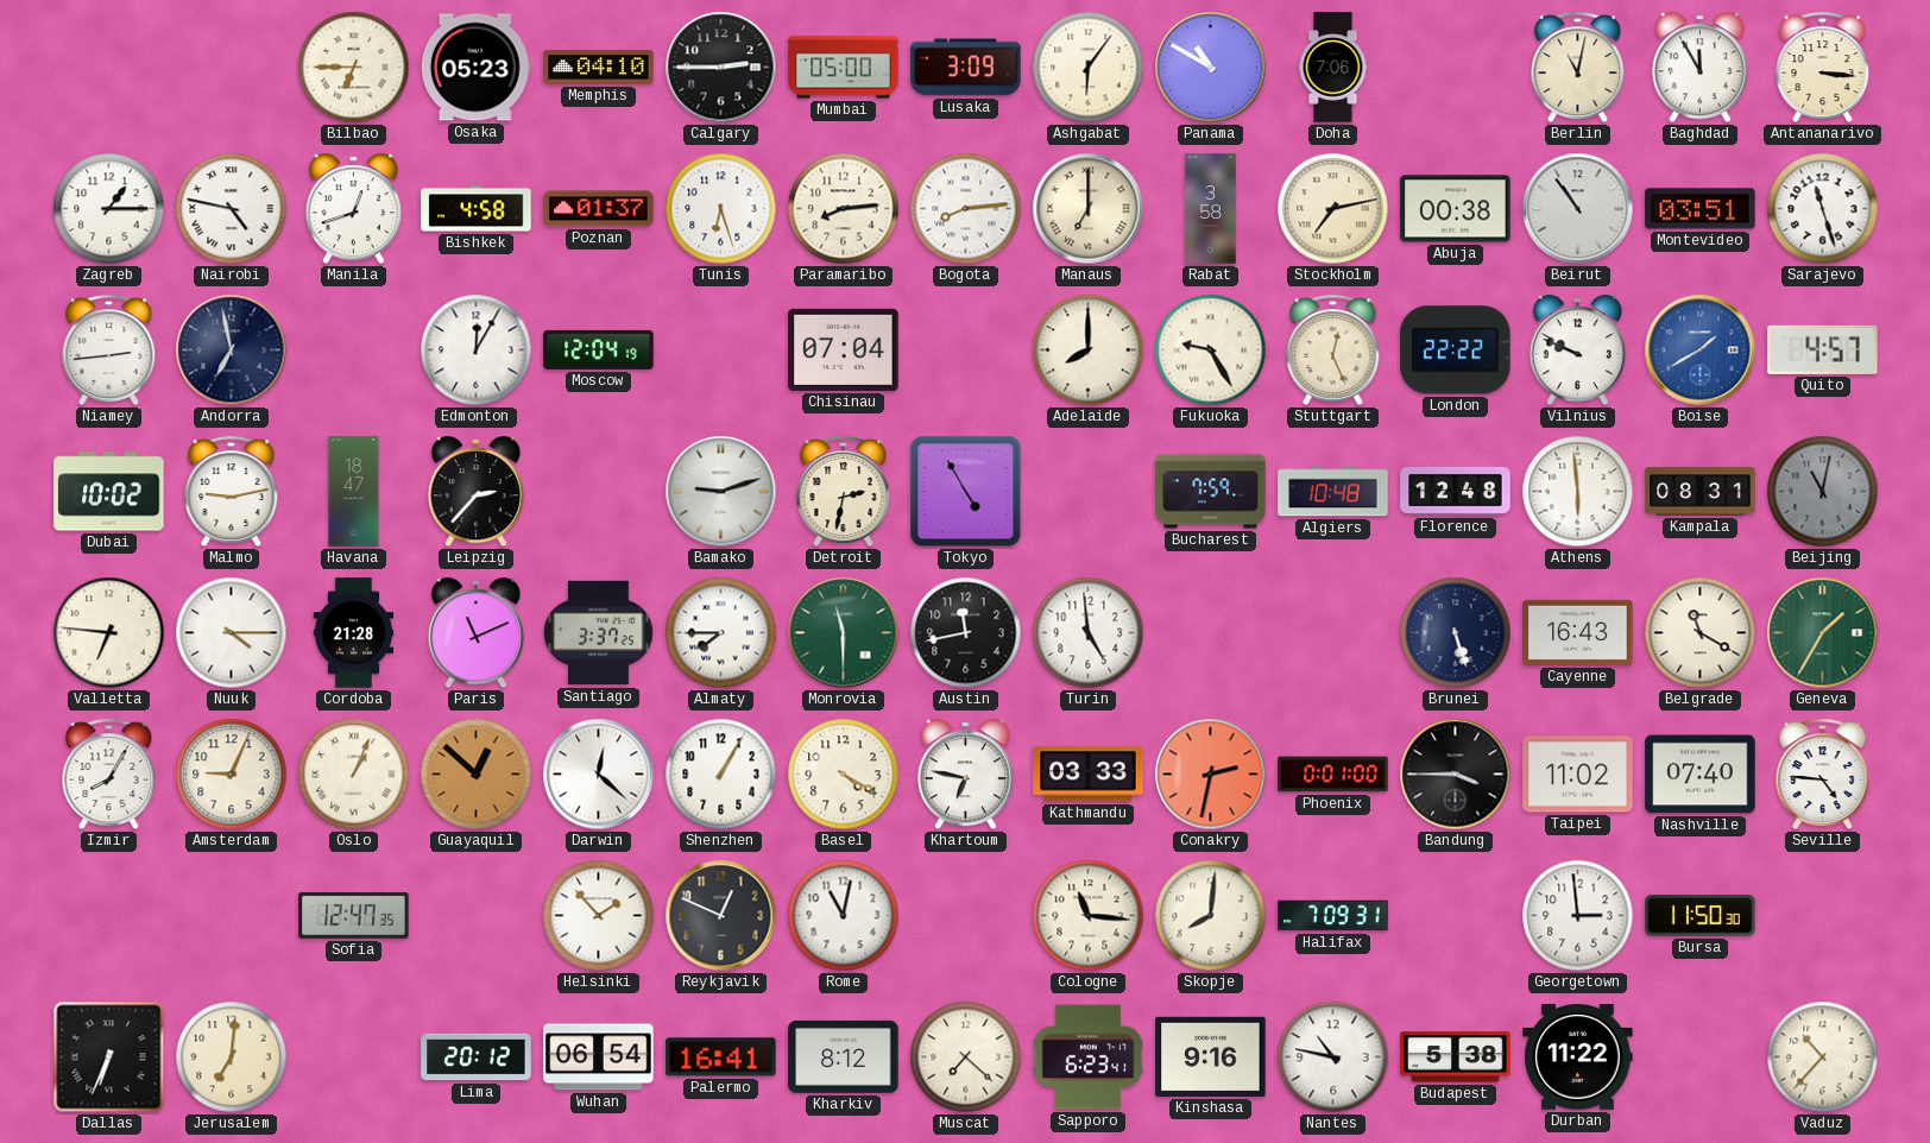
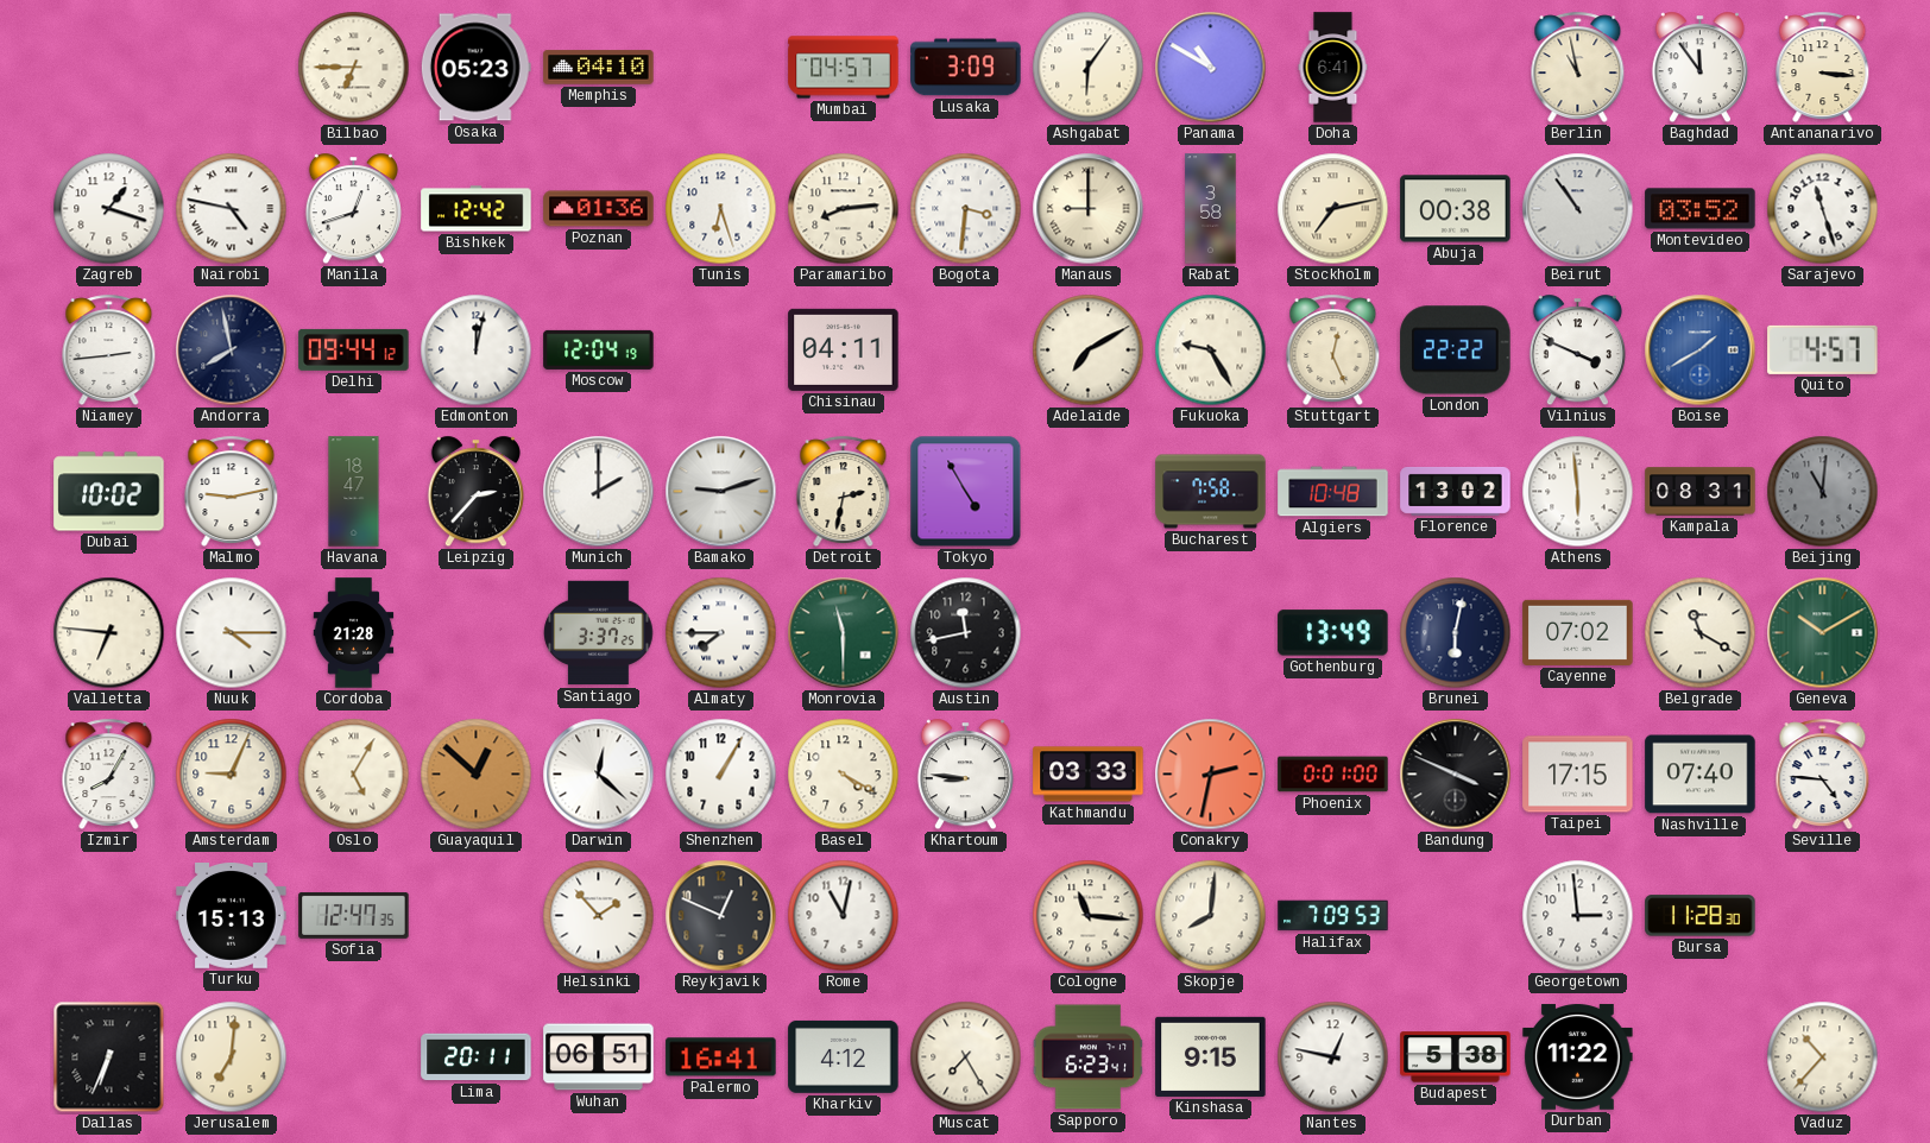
Calgary: 2:45 -> none (721, 68)
Mumbai: 05:00 -> 04:57 (844, 68)
Doha: 7:06 -> 6:41 (1333, 68)
Berlin: 11:02 -> 10:58 (1578, 68)
Baghdad: 11:55 -> 11:54 (1699, 68)
Zagreb: 1:15 -> 1:18 (109, 209)
Bishkek: 4:58 -> 12:42 (477, 209)
Poznan: 01:37 -> 01:36 (599, 209)
Bogota: 8:14 -> 3:31 (966, 209)
Manaus: 7:00 -> 9:00 (1089, 209)
Montevideo: 03:51 -> 03:52 (1701, 209)
Andorra: 6:58 -> 7:58 (232, 351)
Delhi: none -> 09:44 (354, 349)
Edmonton: 12:05 -> 12:02 (477, 351)
Chisinau: 07:04 -> 04:11 (844, 349)
Adelaide: 8:00 -> 7:10 (1089, 351)
Vilnius: 9:49 -> 3:49 (1577, 351)
Munich: none -> 2:00 (599, 492)
Bucharest: 7:59 -> 7:58 (1211, 492)
Florence: 12:48 -> 13:02 (1456, 491)
Beijing: 11:02 -> 11:01 (1823, 492)
Paris: 11:11 -> none (475, 633)
Turin: 4:59 -> none (1089, 633)
Gothenburg: none -> 13:49 (1333, 633)
Brunei: 5:27 -> 6:02 (1456, 633)
Cayenne: 16:43 -> 07:02 (1578, 632)
Geneva: 1:35 -> 10:10 (1823, 633)
Oslo: 1:04 -> 5:05 (354, 775)
Khartoum: 6:47 -> 8:46 (965, 775)
Bandung: 3:45 -> 3:49 (1456, 775)
Taipei: 11:02 -> 17:15 (1578, 775)
Turku: none -> 15:13 (232, 916)
Halifax: 7:09:31 -> 7:09:53 (1333, 916)
Bursa: 11:50 -> 11:28 (1701, 916)
Lima: 20:12 -> 20:11 (477, 1057)
Wuhan: 06:54 -> 06:51 (599, 1057)
Kharkiv: 8:12 -> 4:12 (844, 1056)
Muscat: 7:22 -> 7:25 (966, 1057)
Kinshasa: 9:16 -> 9:15 (1211, 1056)
Nantes: 10:47 -> 12:47 (1333, 1057)
